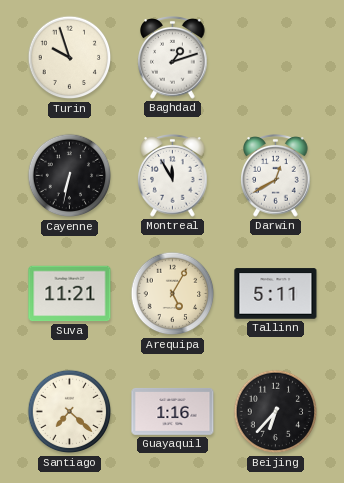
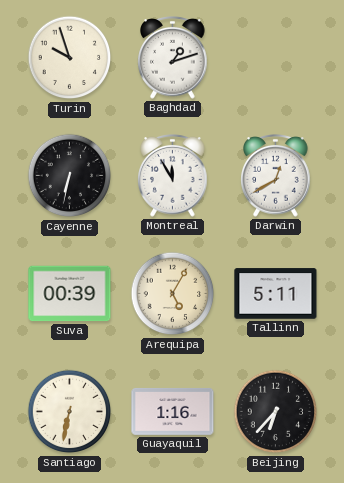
Suva: 11:21 -> 00:39 (70, 294)
Santiago: 7:22 -> 6:32 (70, 412)
